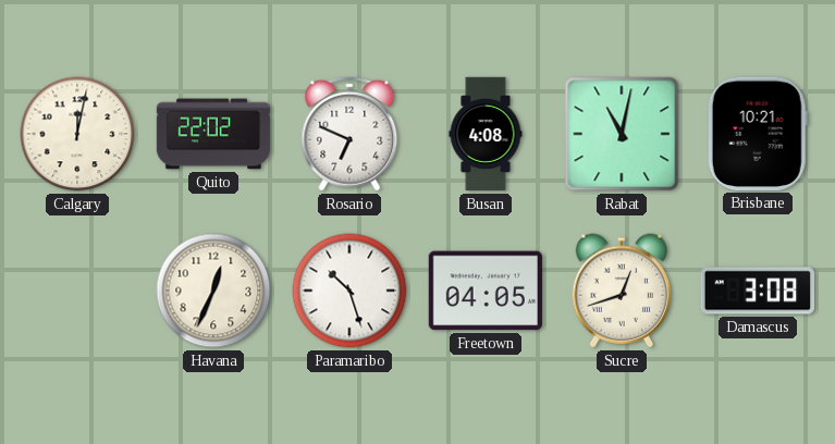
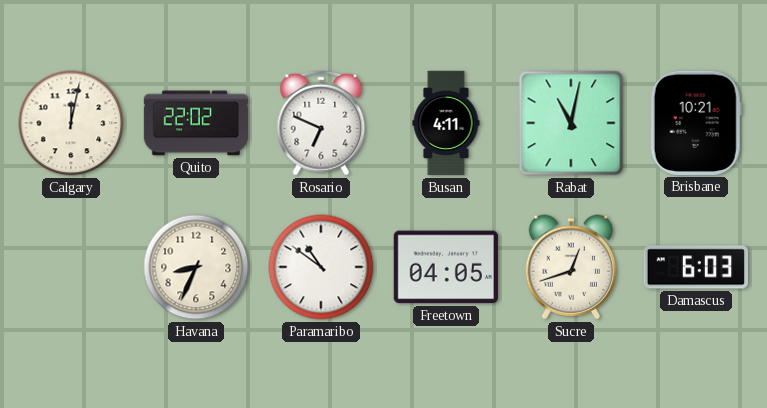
Busan: 4:08 -> 4:11 (446, 123)
Havana: 12:34 -> 8:34 (196, 267)
Paramaribo: 10:27 -> 10:51 (321, 267)
Damascus: 3:08 -> 6:03 (695, 267)
